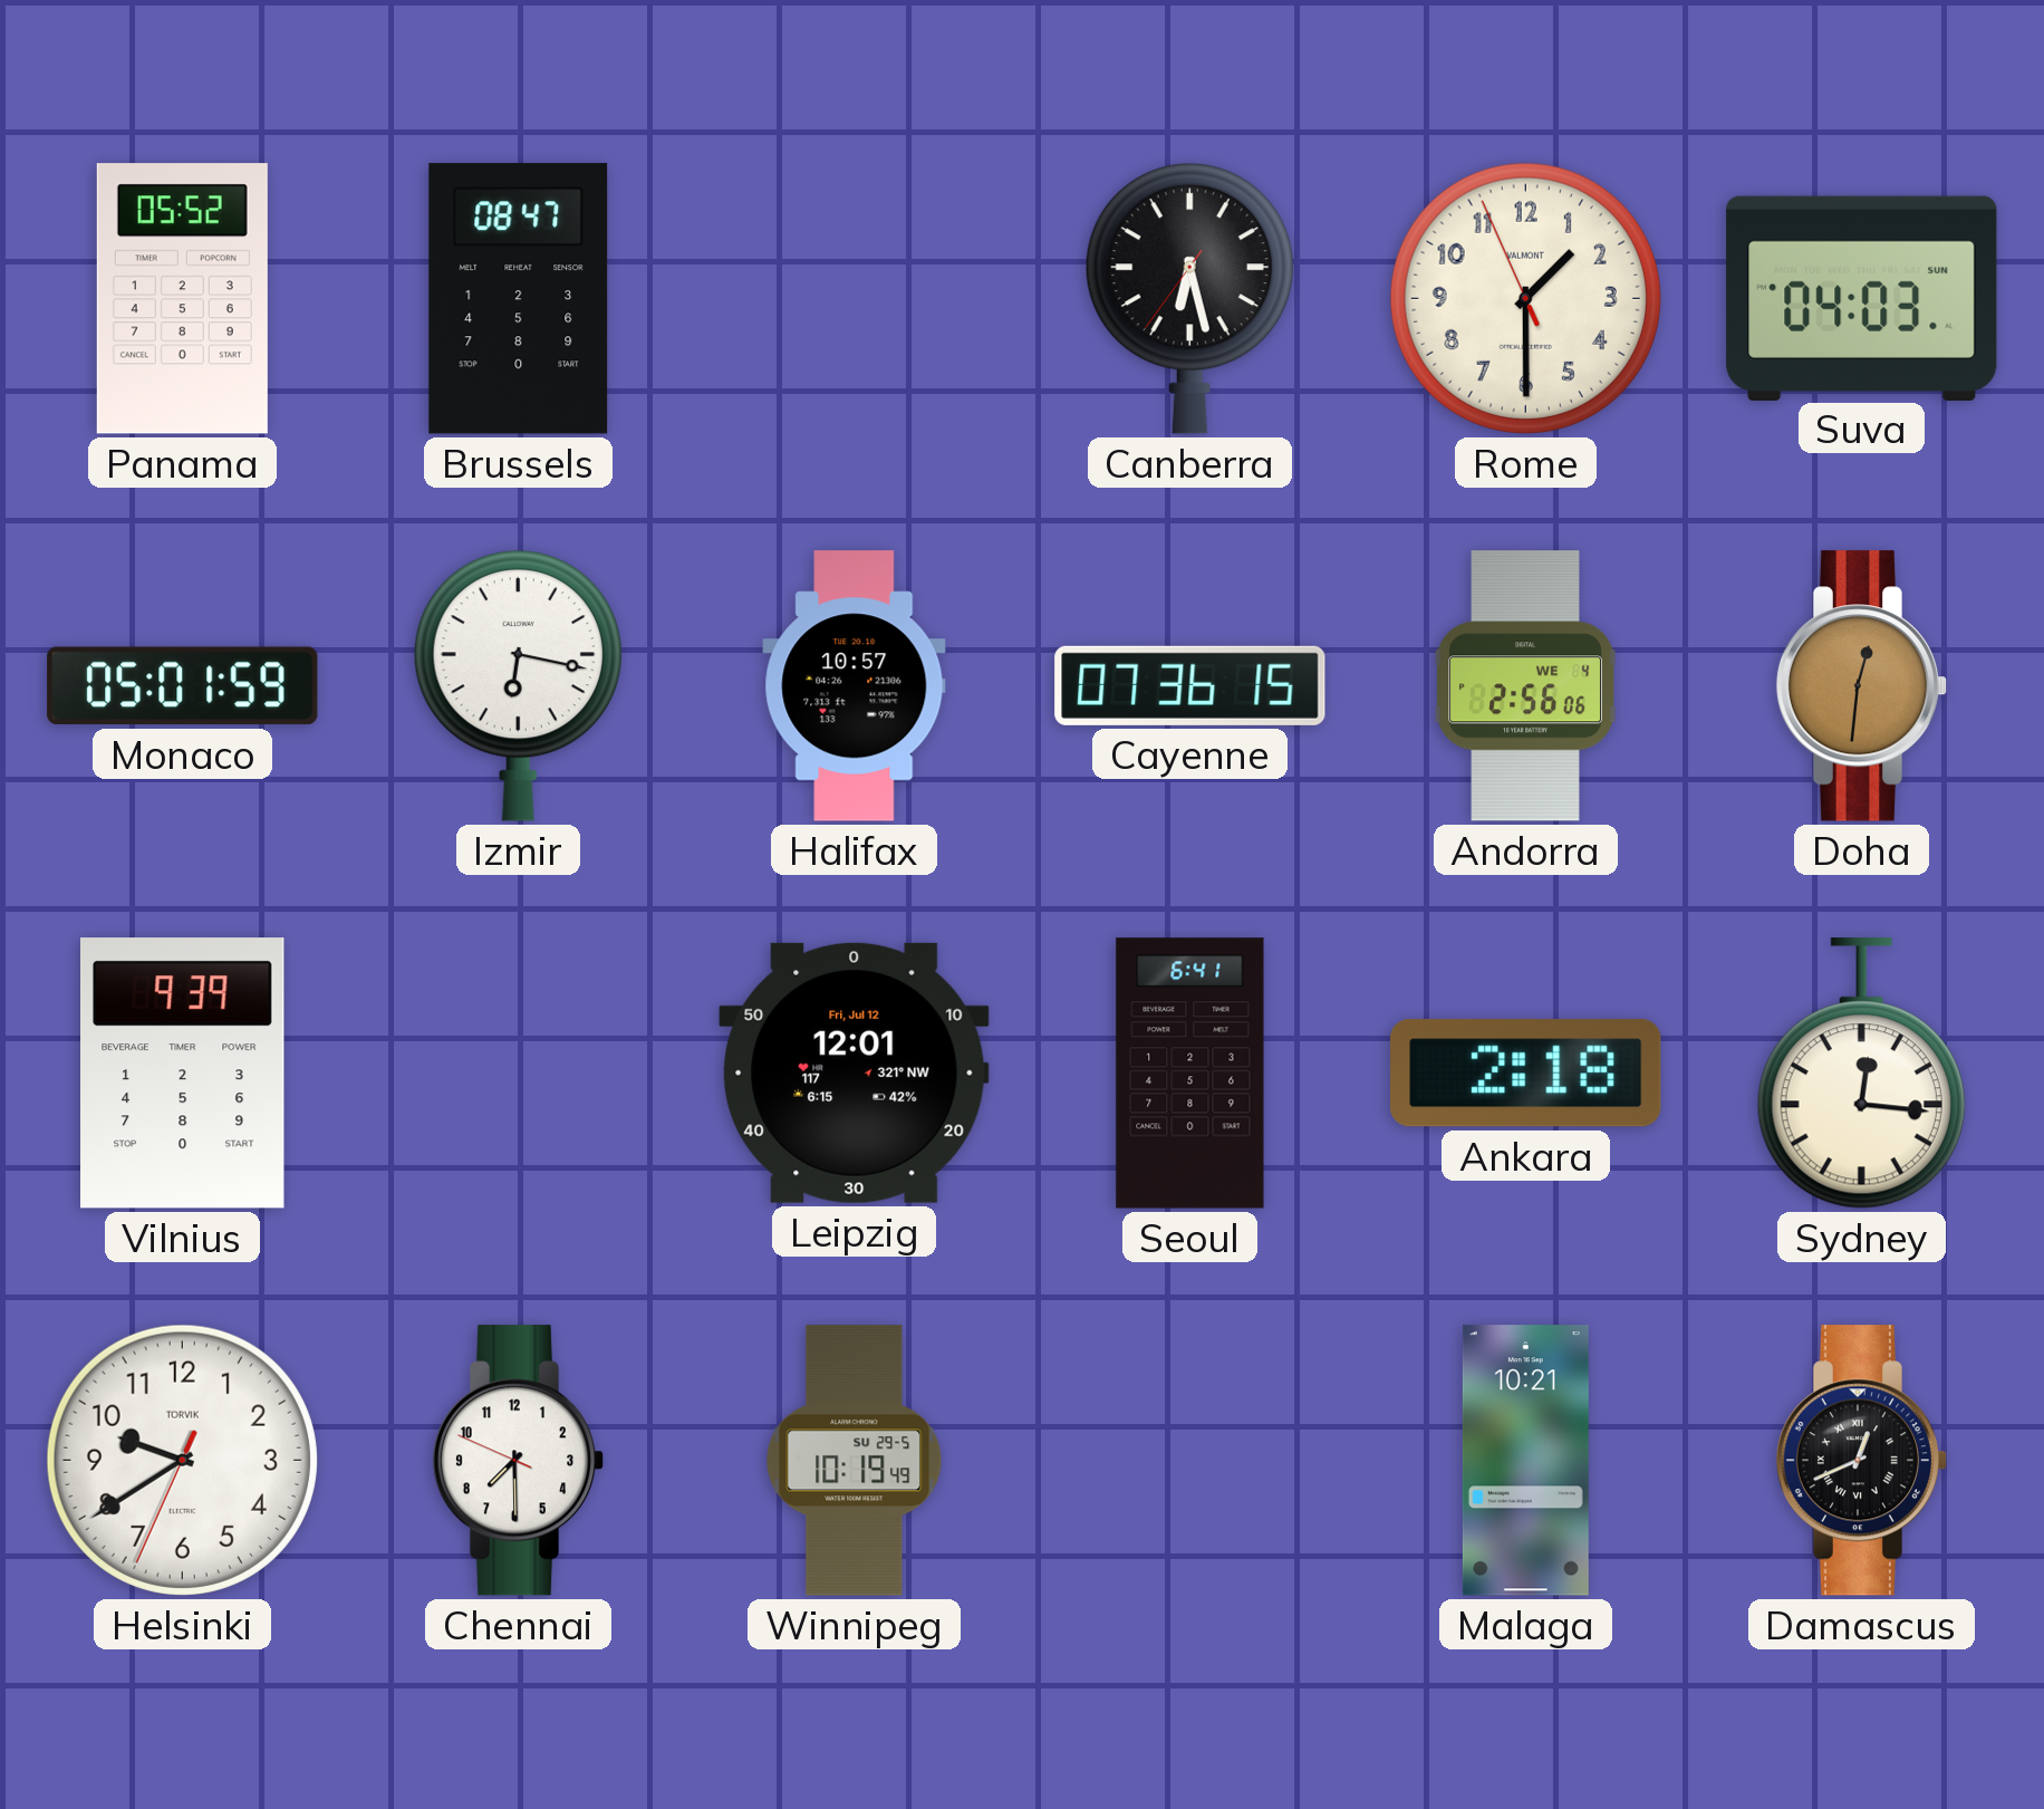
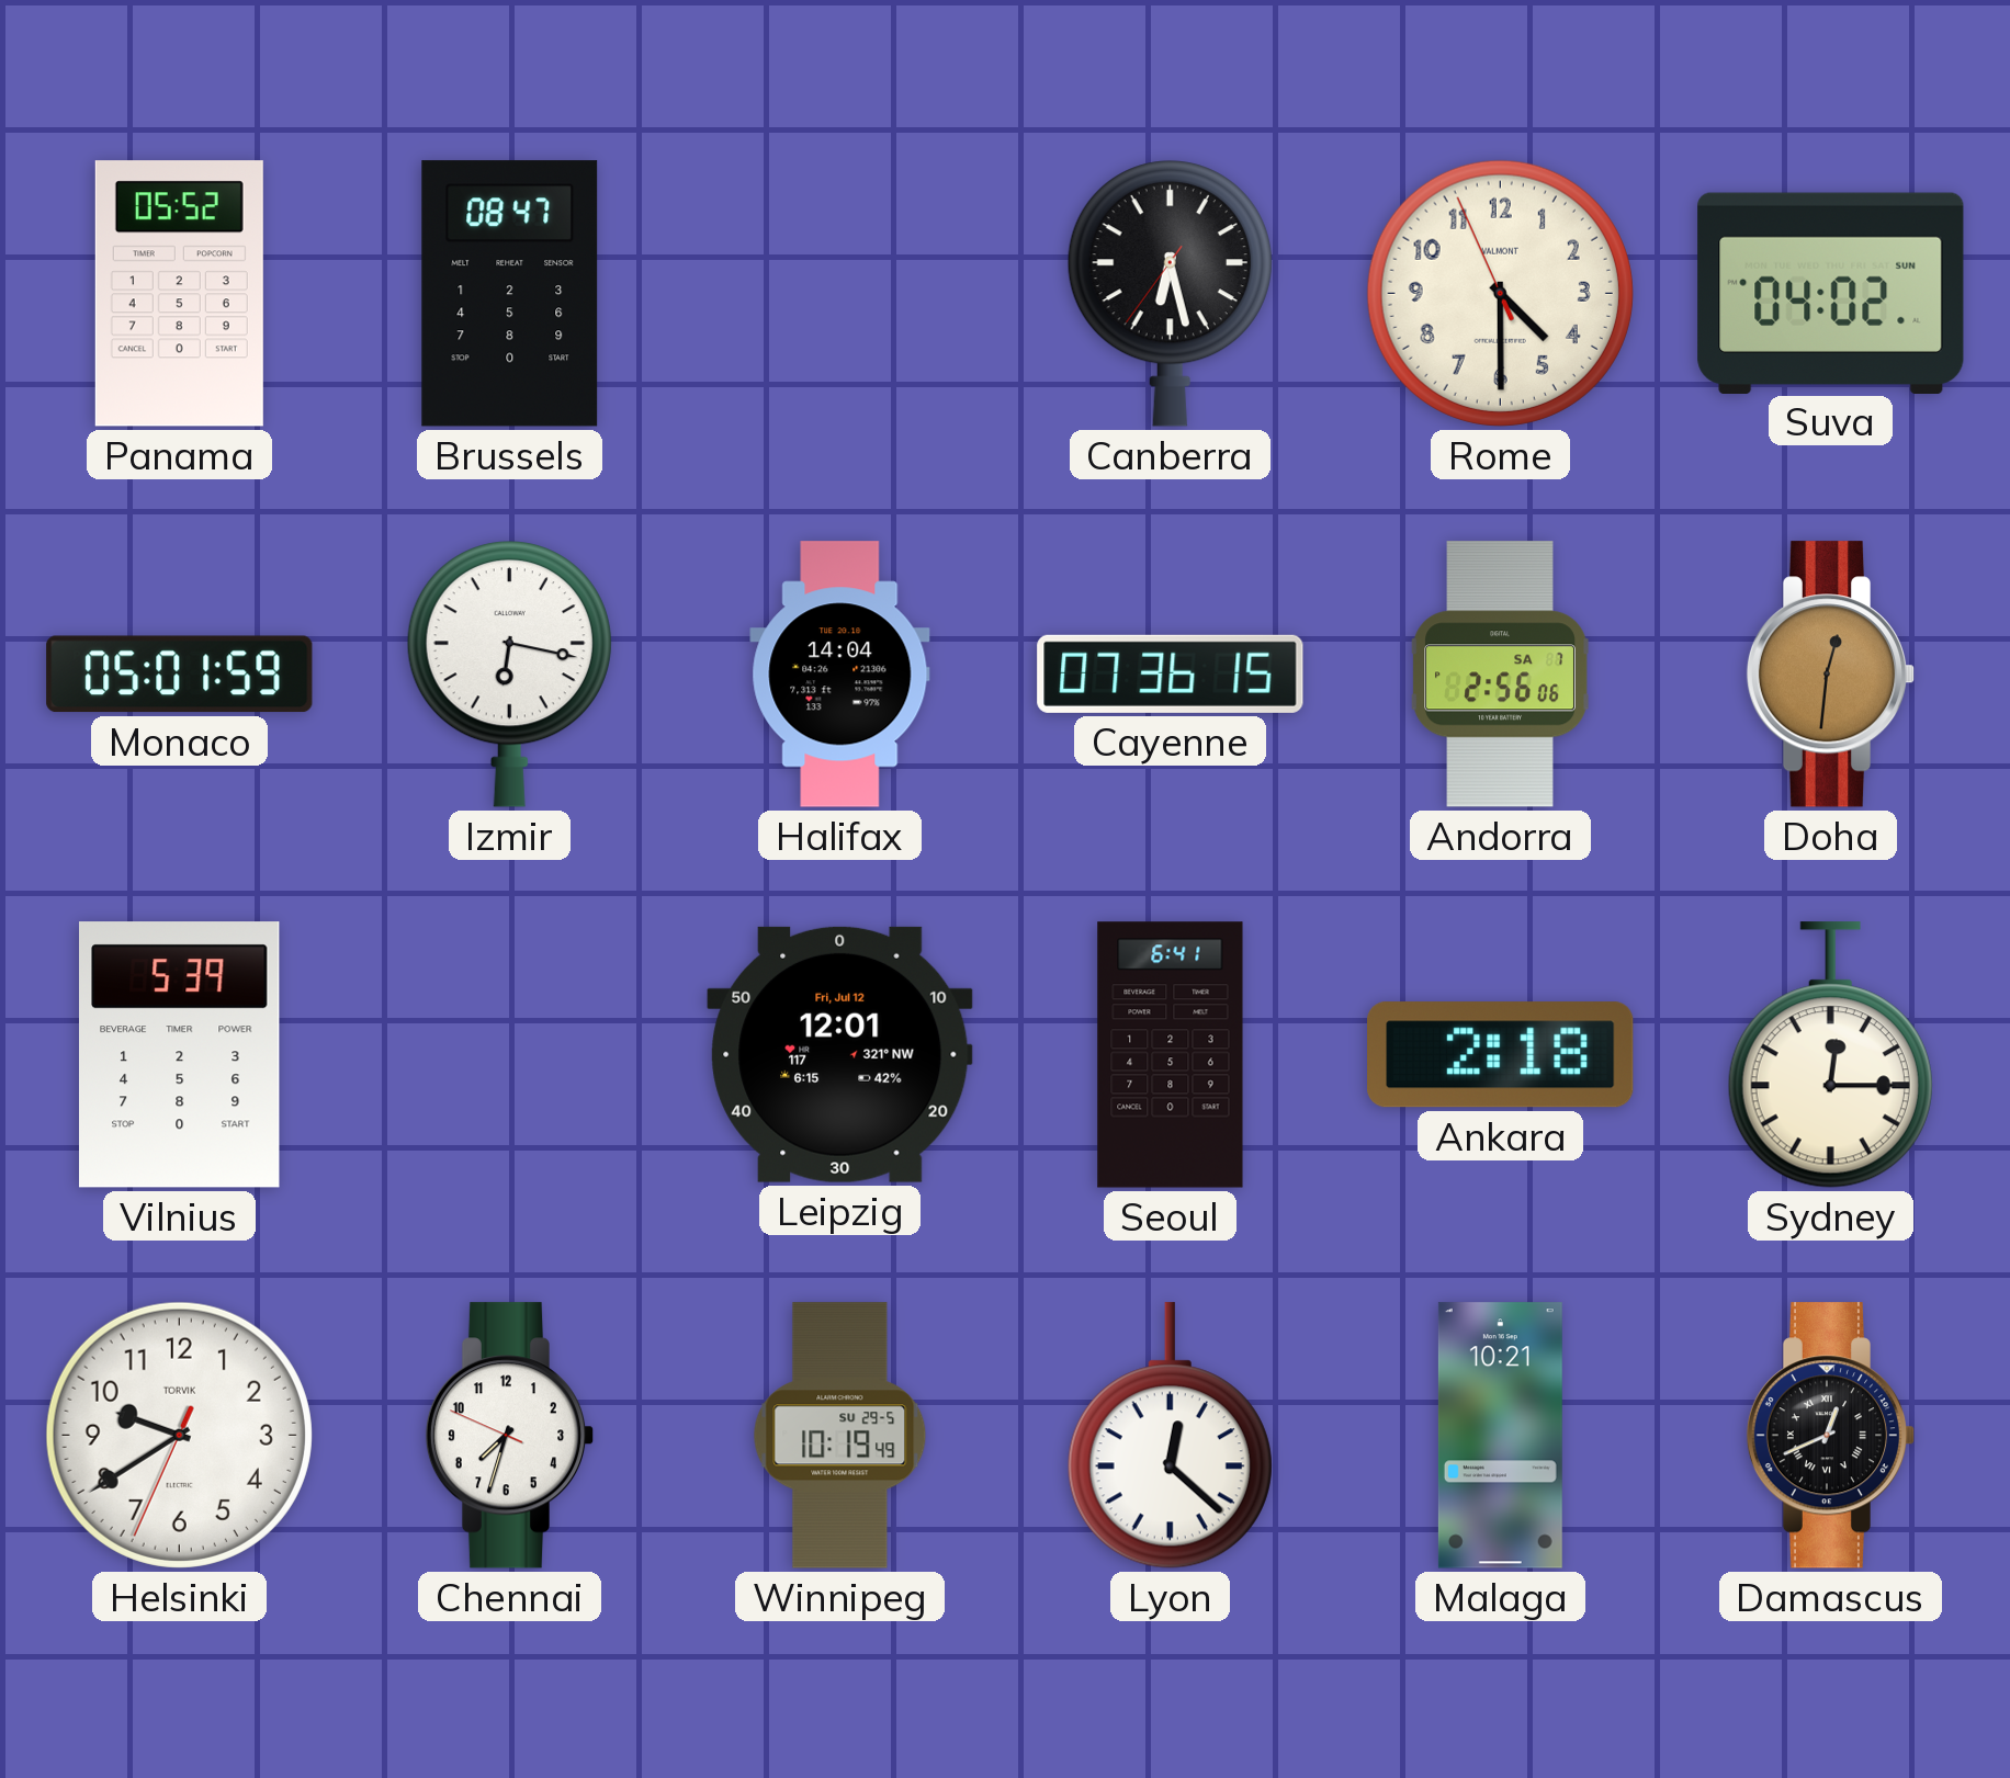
Rome: 1:29 -> 4:29 (1500, 293)
Suva: 04:03 -> 04:02 (1831, 293)
Halifax: 10:57 -> 14:04 (840, 675)
Andorra date: WE 4 -> SA 7 (1501, 675)
Vilnius: 9:39 -> 5:39 (180, 1055)
Sydney: 12:16 -> 12:15 (1830, 1055)
Chennai: 7:29 -> 7:32 (510, 1436)
Lyon: none -> 12:22 (1170, 1436)
